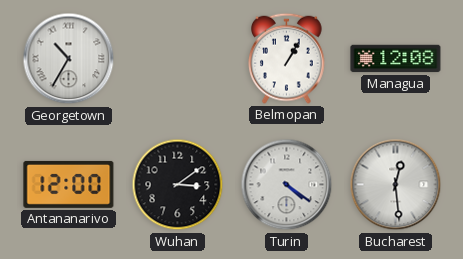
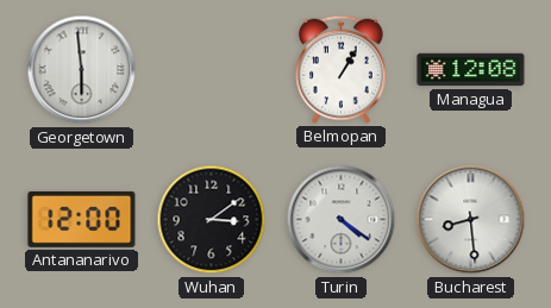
Georgetown: 10:35 -> 5:59 (82, 70)
Bucharest: 12:29 -> 8:29 (471, 220)
